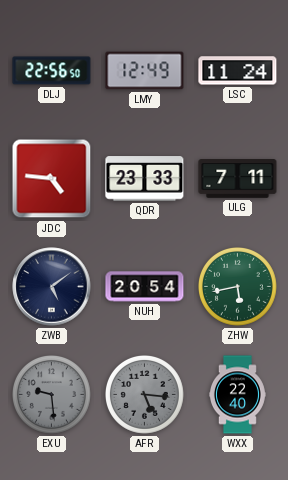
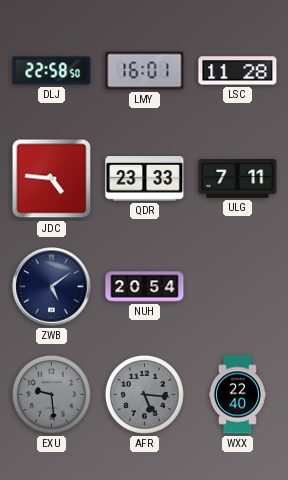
DLJ: 22:56 -> 22:58 (52, 71)
LMY: 12:49 -> 16:01 (145, 71)
LSC: 11:24 -> 11:28 (238, 71)
ZHW: 5:43 -> none (238, 287)
